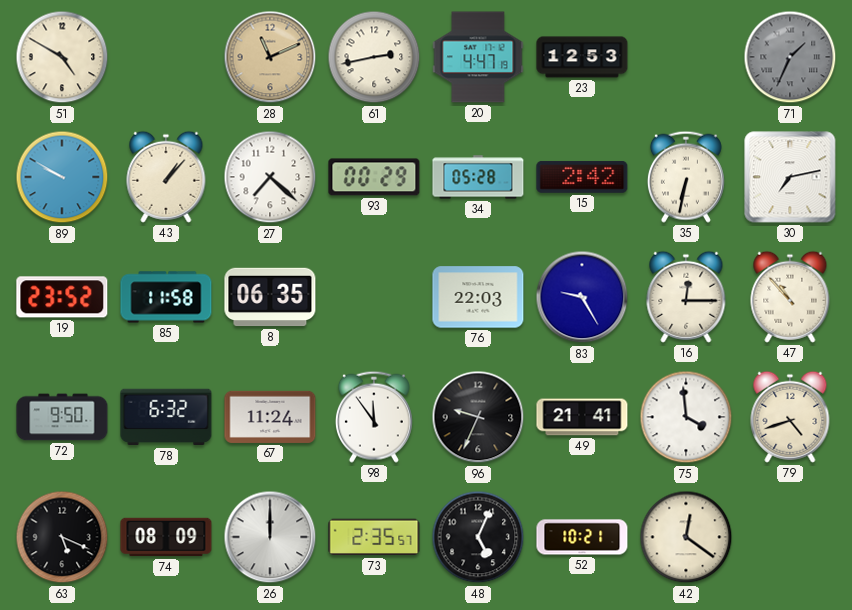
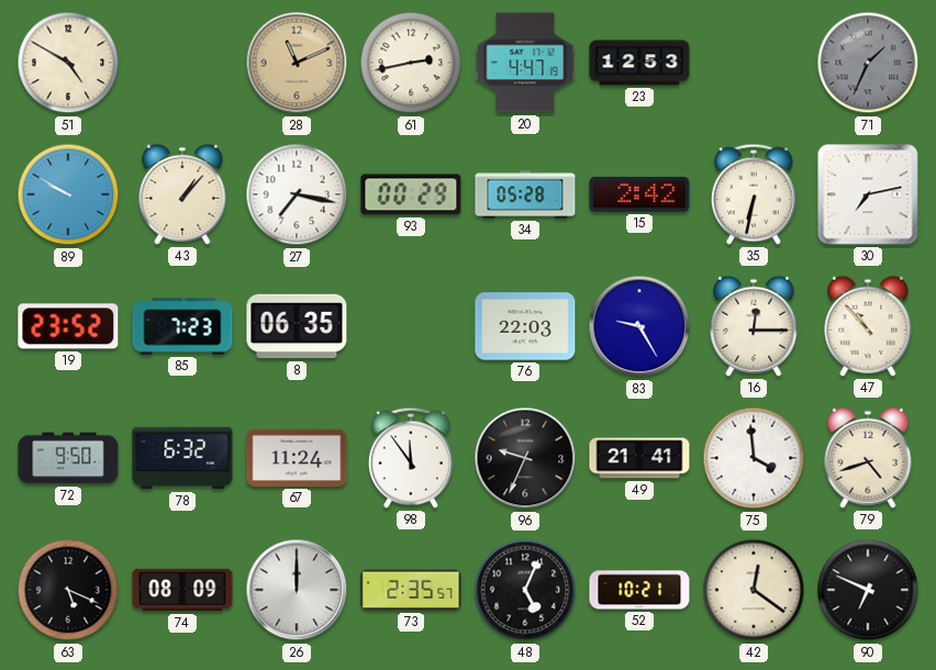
27: 7:22 -> 7:17 (297, 194)
85: 11:58 -> 7:23 (182, 326)
90: none -> 6:49 (868, 590)
